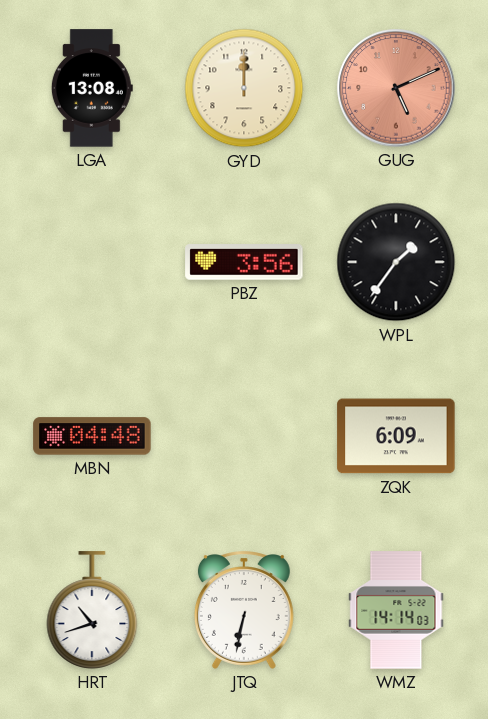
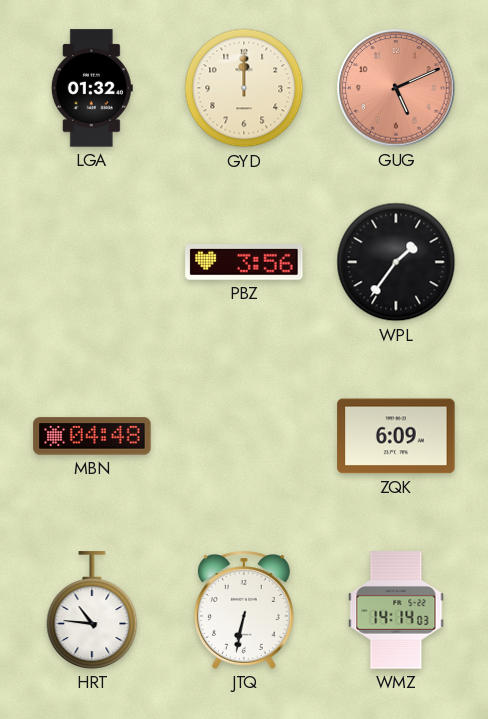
LGA: 13:08 -> 01:32 (92, 88)
HRT: 10:42 -> 10:46 (92, 610)
